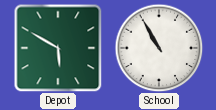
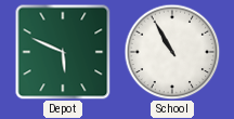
Depot: 5:50 -> 5:49 (63, 52)
